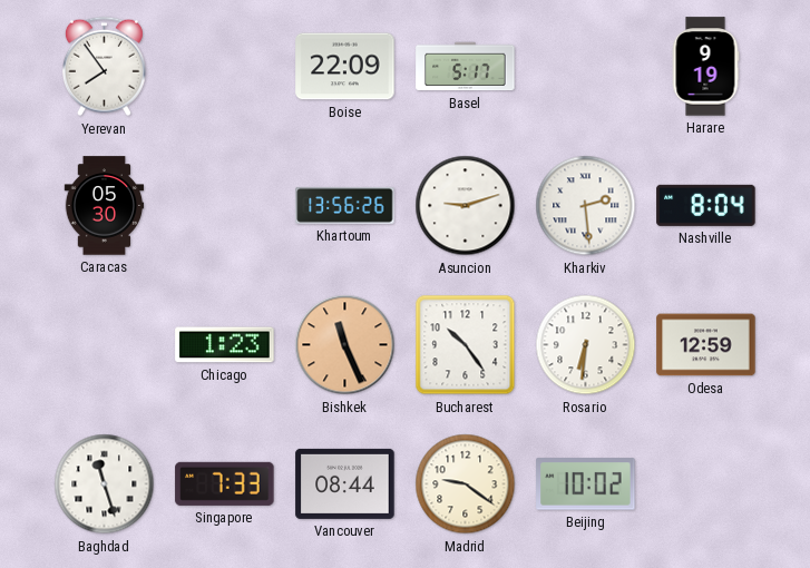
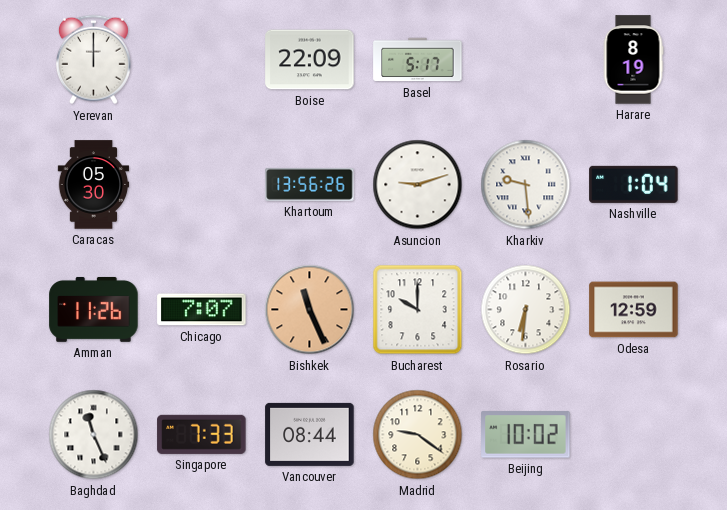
Yerevan: 7:54 -> 12:00 (93, 60)
Harare: 9:19 -> 8:19 (633, 60)
Kharkiv: 2:29 -> 9:29 (526, 185)
Nashville: 8:04 -> 1:04 (634, 184)
Amman: none -> 11:26 (94, 309)
Chicago: 1:23 -> 7:07 (202, 310)
Bucharest: 10:24 -> 10:00 (418, 310)
Baghdad: 11:27 -> 11:26 (94, 435)
